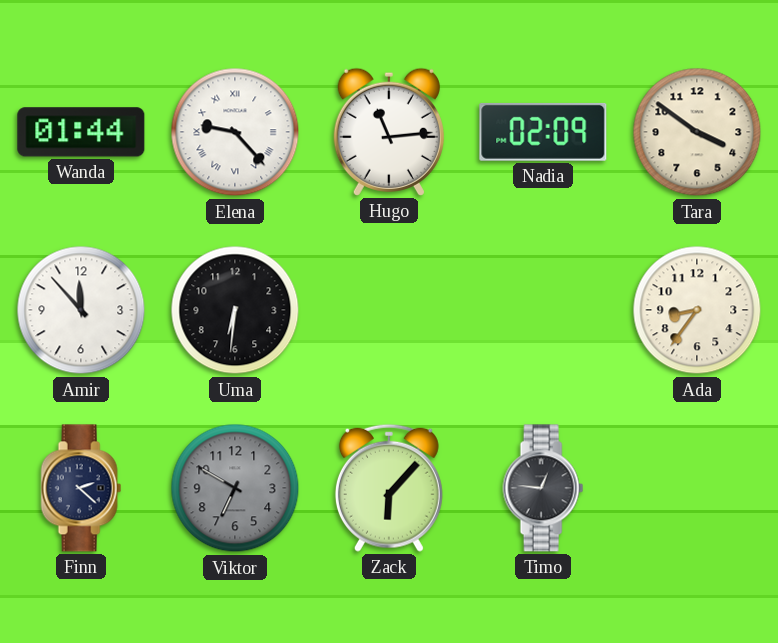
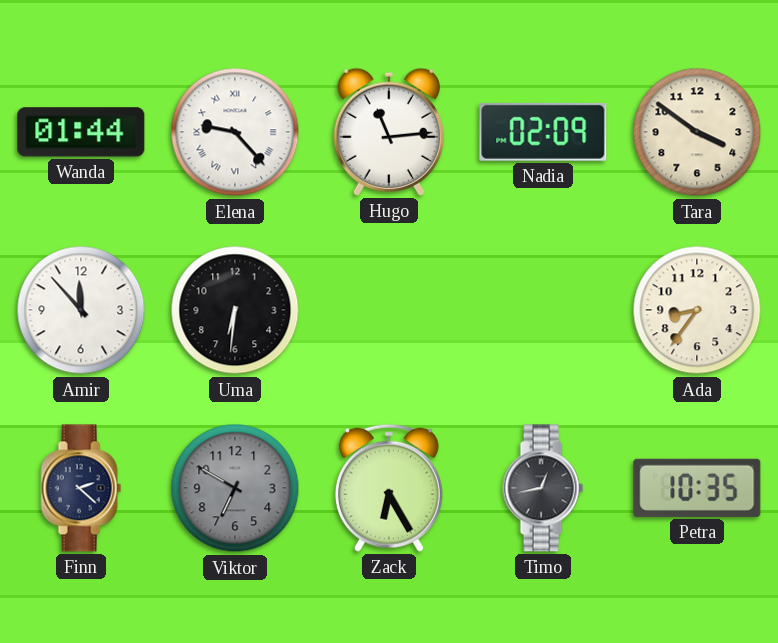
Zack: 6:07 -> 6:25 (389, 488)
Timo: 12:46 -> 12:43 (543, 488)
Petra: none -> 10:35 (697, 488)
